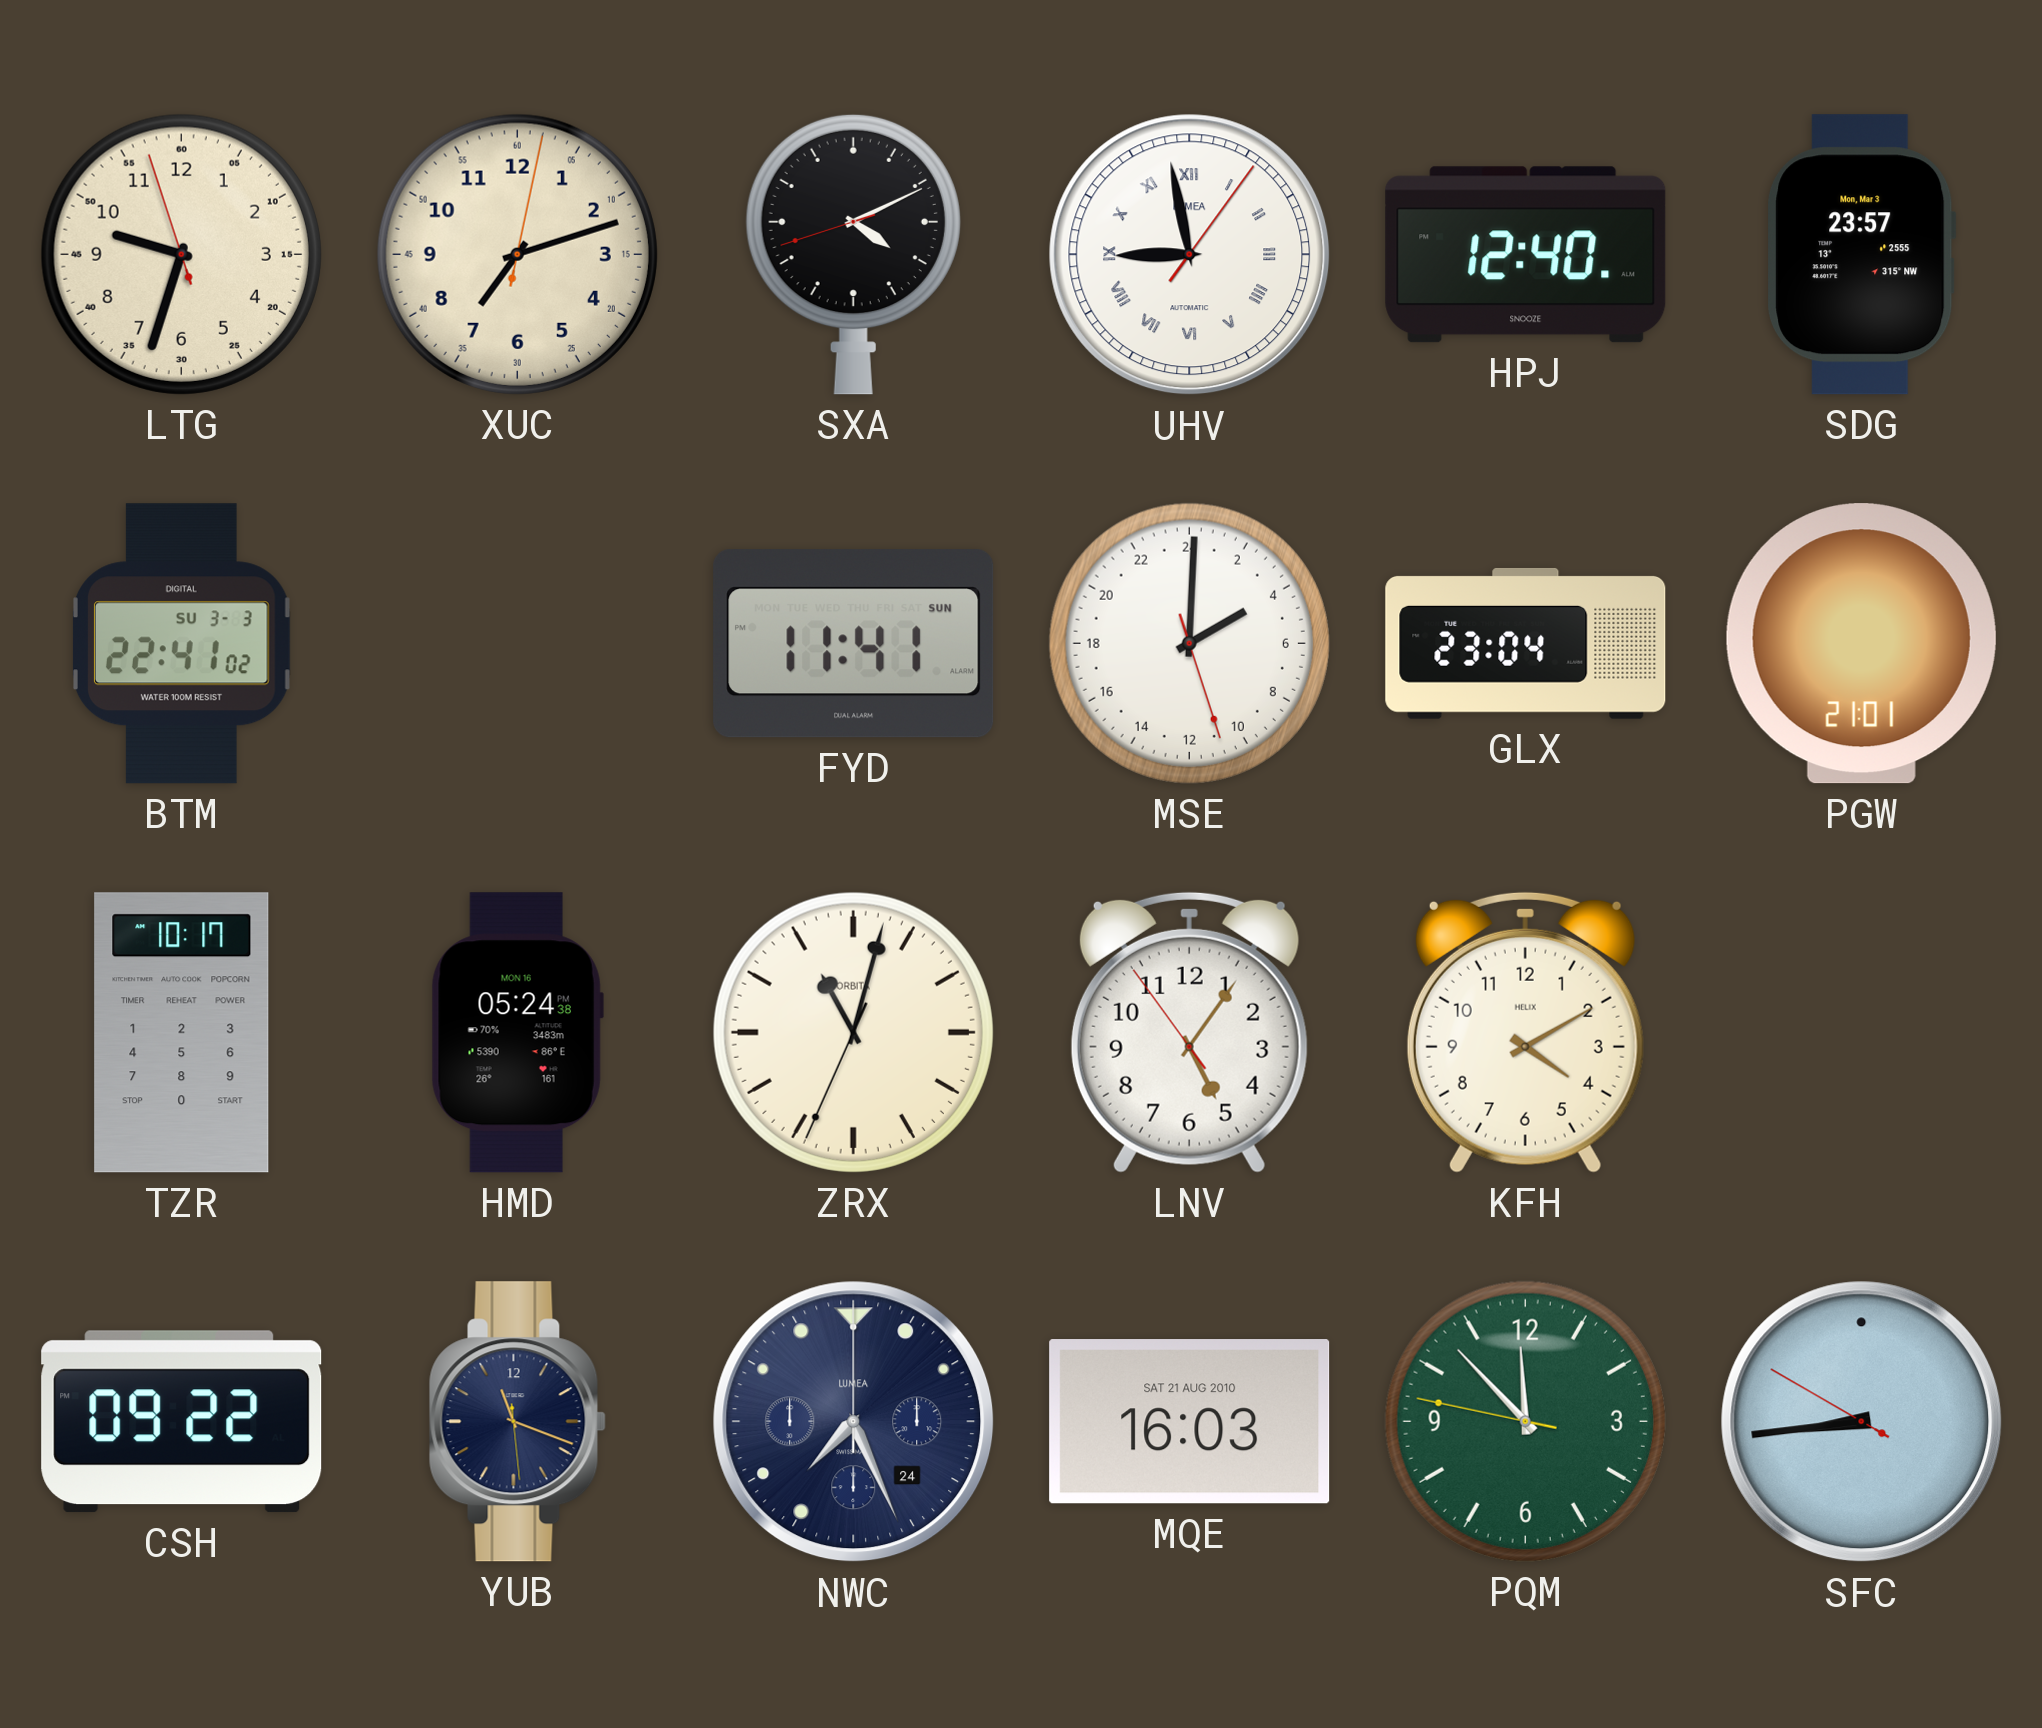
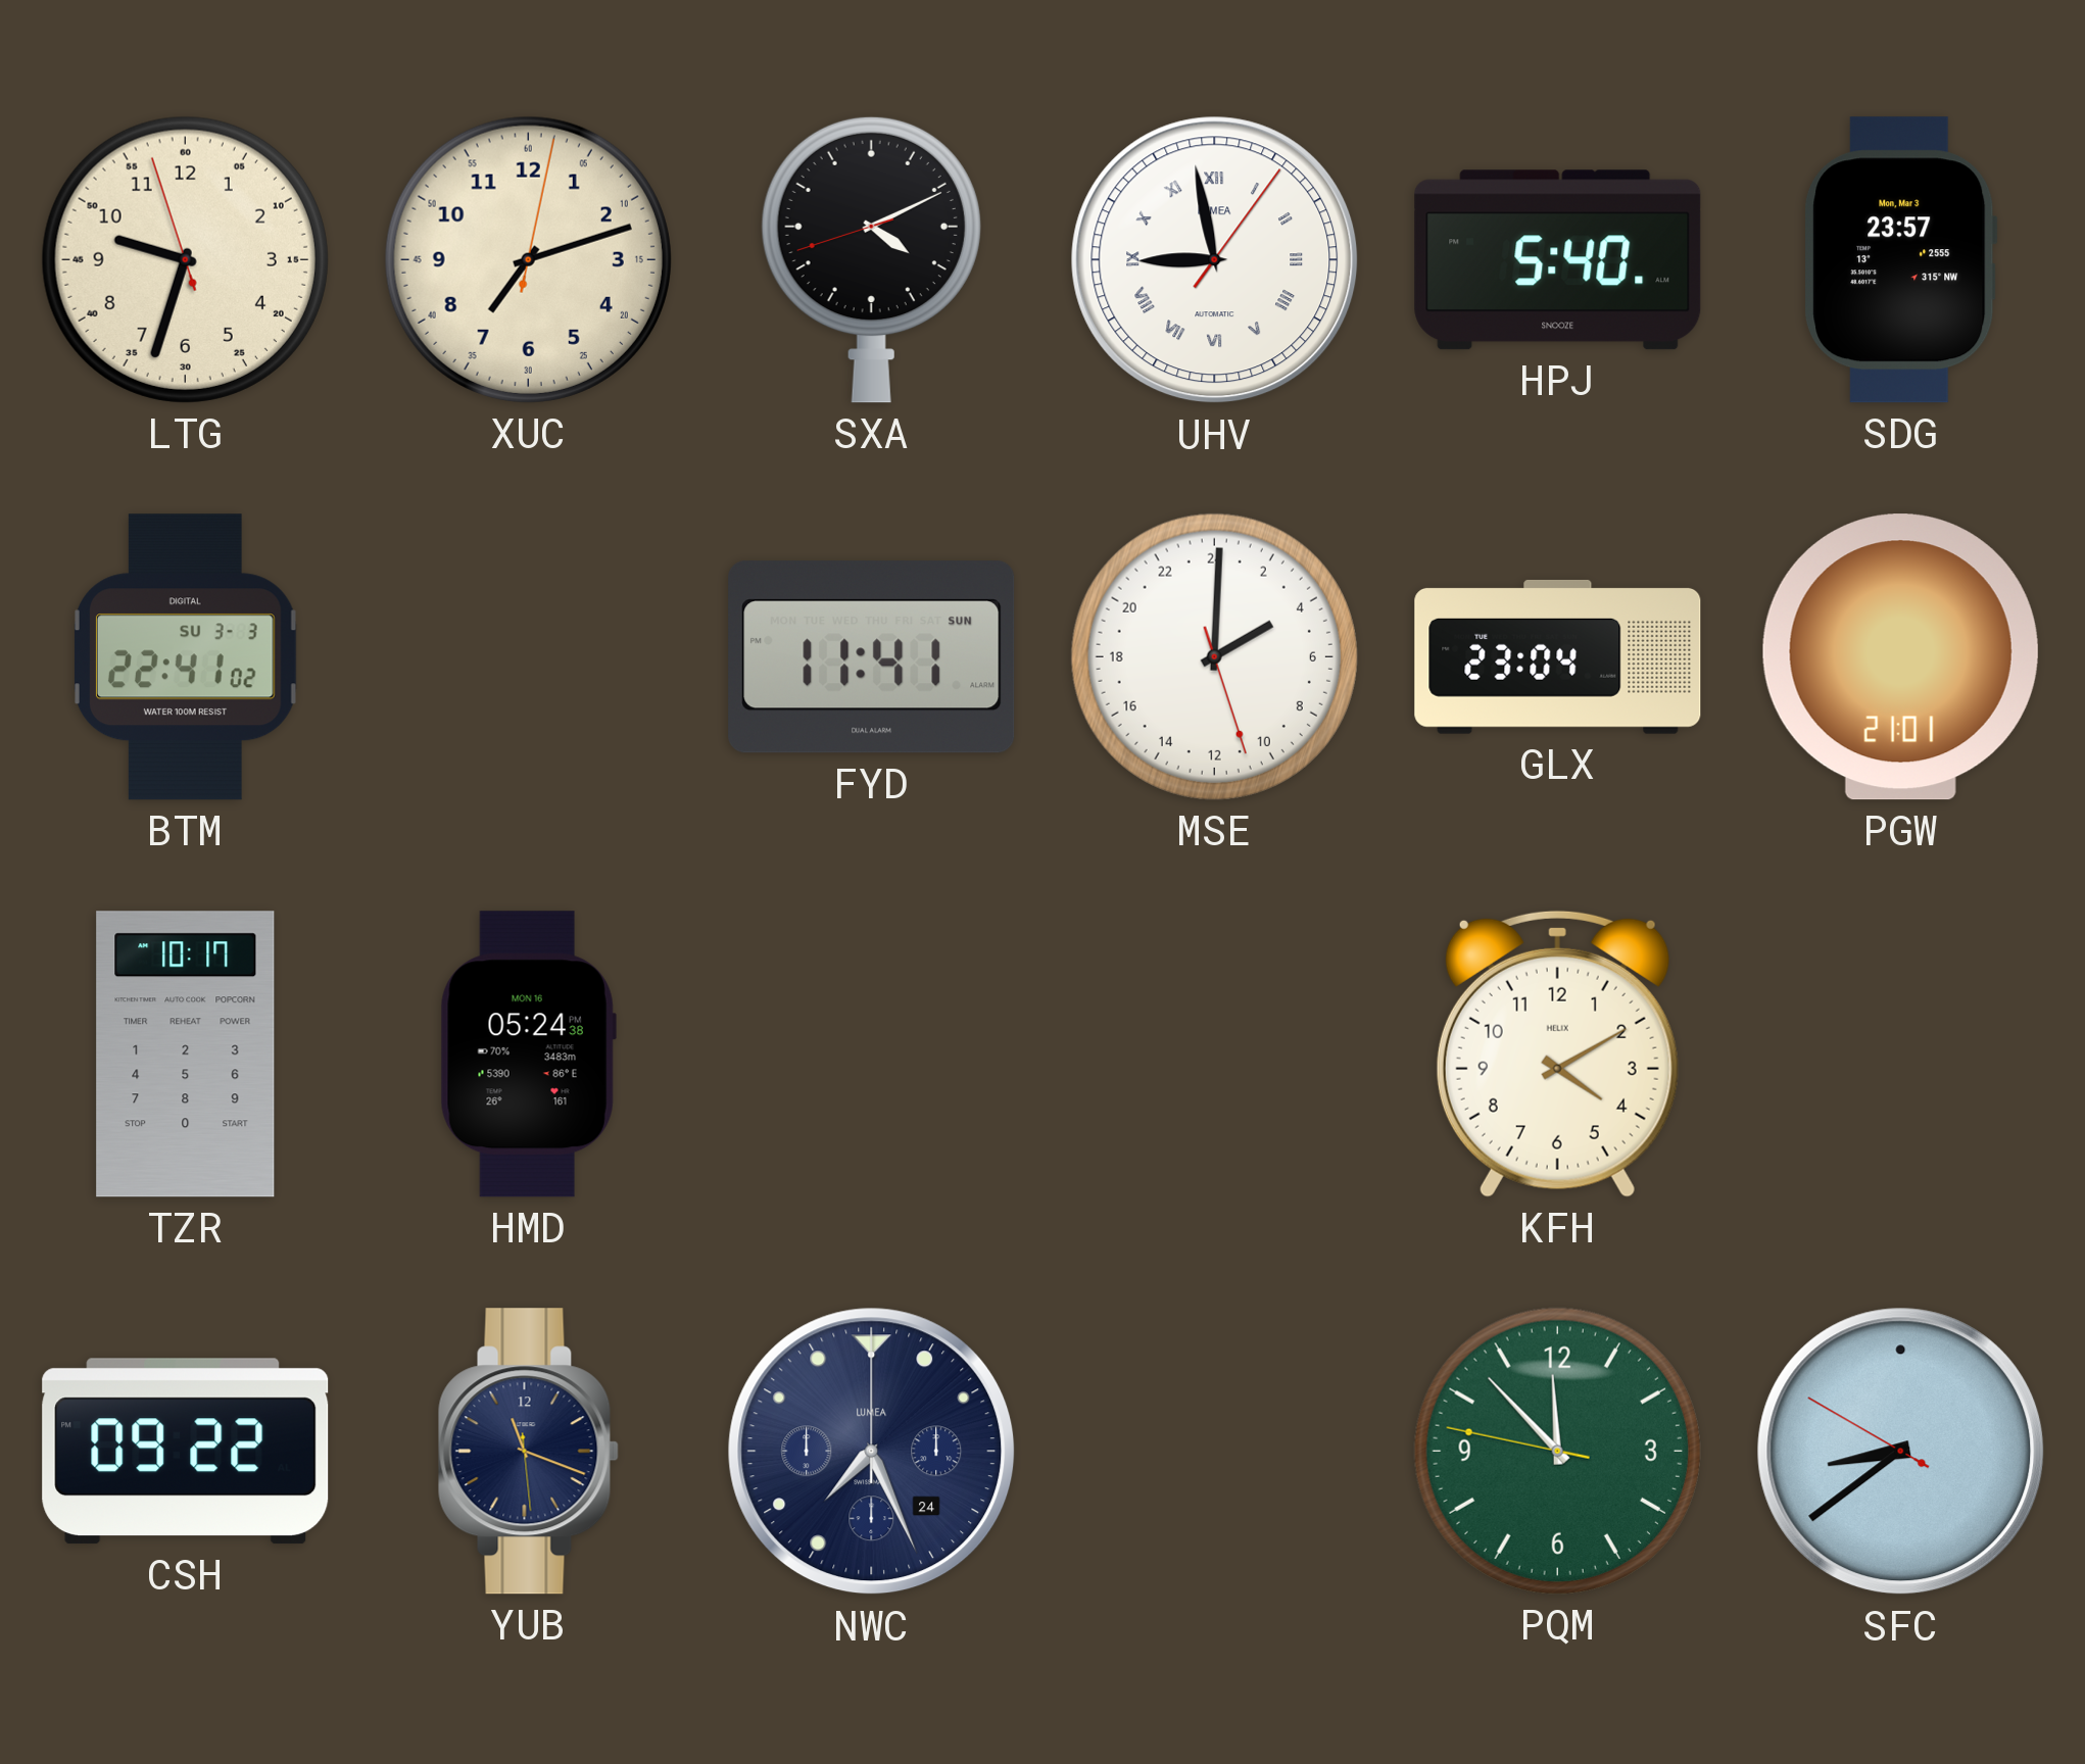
HPJ: 12:40 -> 5:40 (1558, 260)
ZRX: 11:02 -> none (853, 1032)
LNV: 5:05 -> none (1189, 1032)
MQE: 16:03 -> none (1190, 1422)
SFC: 8:43 -> 8:38 (1901, 1452)
